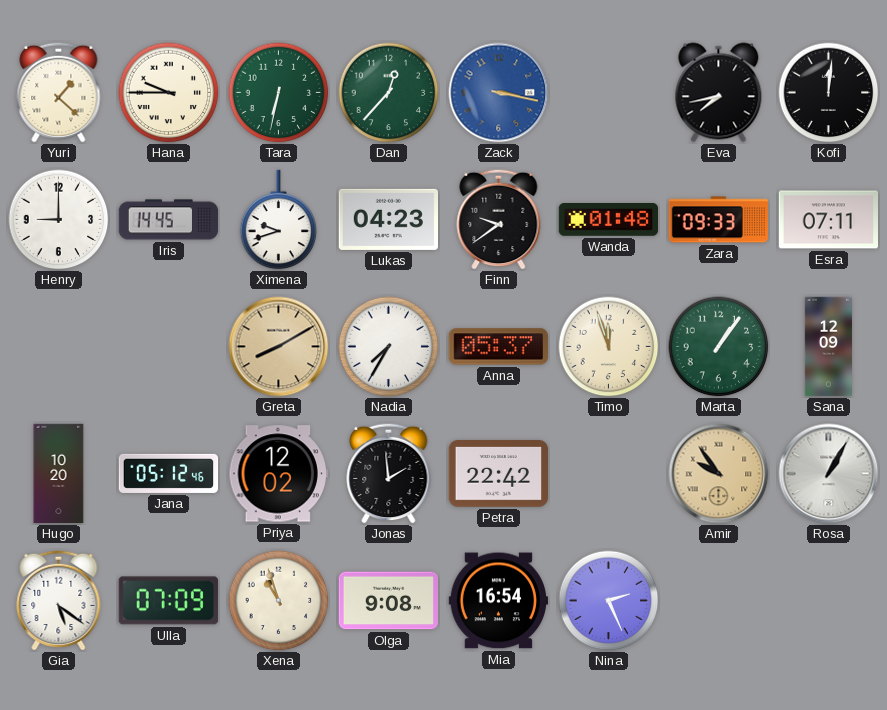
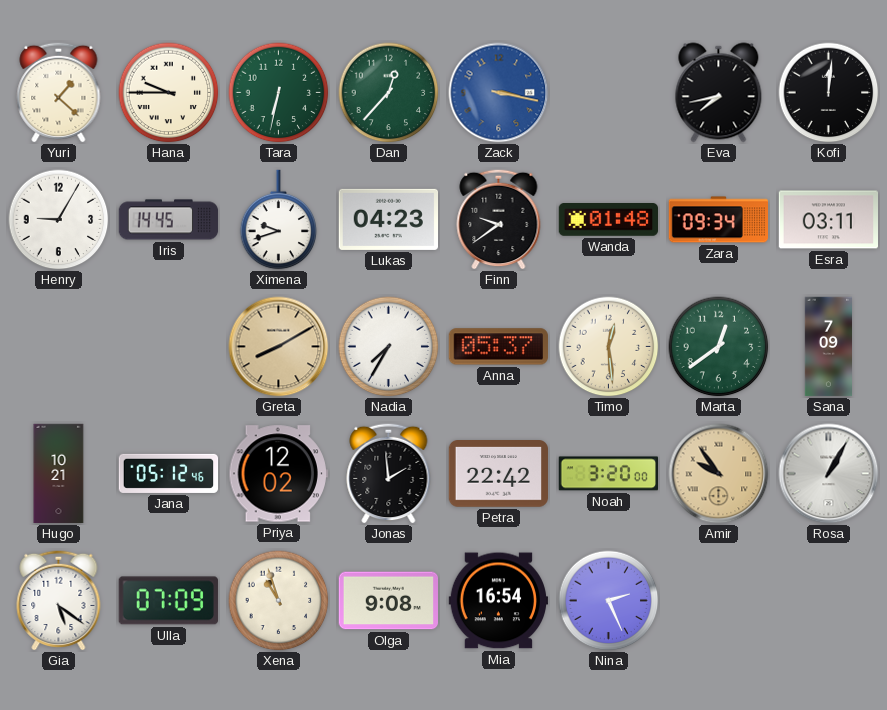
Henry: 9:00 -> 9:05 (59, 220)
Zara: 09:33 -> 09:34 (718, 220)
Esra: 07:11 -> 03:11 (828, 220)
Timo: 11:57 -> 12:29 (609, 347)
Marta: 1:06 -> 12:39 (719, 347)
Sana: 12:09 -> 7:09 (829, 347)
Hugo: 10:20 -> 10:21 (59, 474)
Noah: none -> 3:20 (608, 474)
